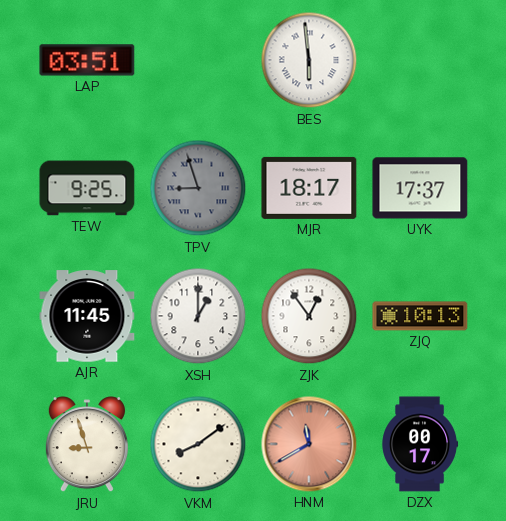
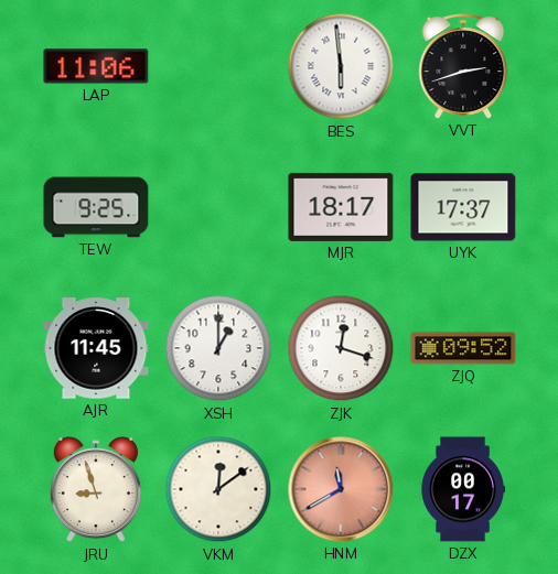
LAP: 03:51 -> 11:06 (96, 66)
VVT: none -> 2:42 (463, 66)
TPV: 8:57 -> none (198, 188)
ZJK: 12:54 -> 12:18 (341, 348)
ZJQ: 10:13 -> 09:52 (463, 348)
VKM: 8:09 -> 12:09 (218, 489)
